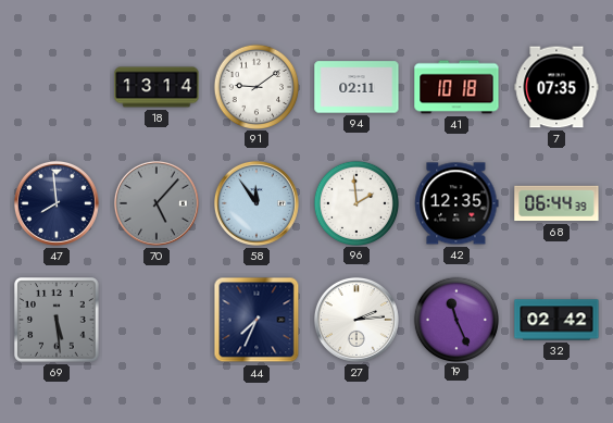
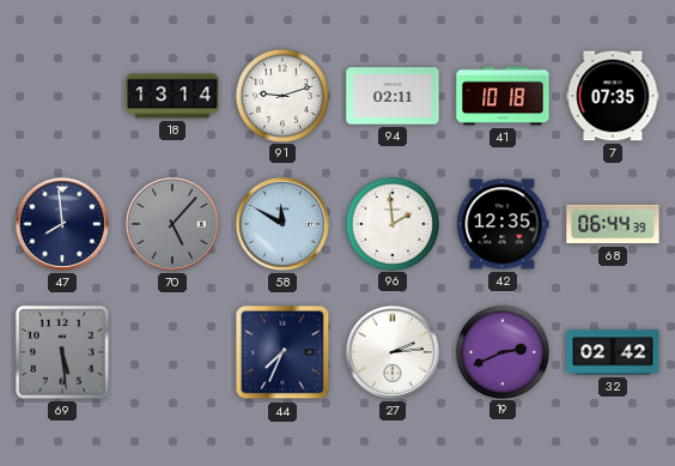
91: 9:09 -> 9:12 (281, 95)
58: 11:54 -> 11:50 (282, 224)
19: 11:26 -> 2:41 (501, 351)
